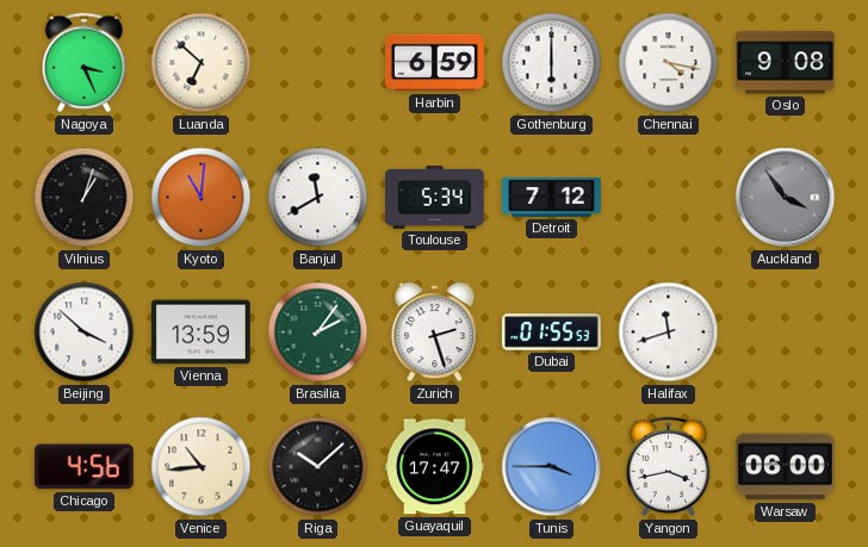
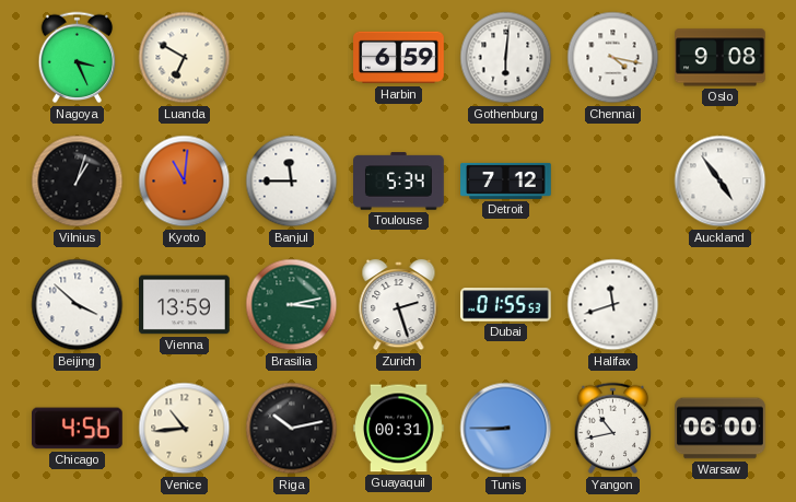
Luanda: 6:52 -> 6:50 (185, 58)
Gothenburg: 6:00 -> 6:01 (506, 58)
Banjul: 11:40 -> 11:45 (292, 182)
Auckland: 3:54 -> 4:54 (721, 182)
Auckland dial: grey -> white (721, 182)
Brasilia: 2:06 -> 3:13 (292, 305)
Riga: 10:08 -> 10:13 (292, 429)
Guayaquil: 17:47 -> 00:31 (399, 429)
Tunis: 3:45 -> 8:45 (506, 429)
Yangon: 3:43 -> 10:43 (613, 429)
